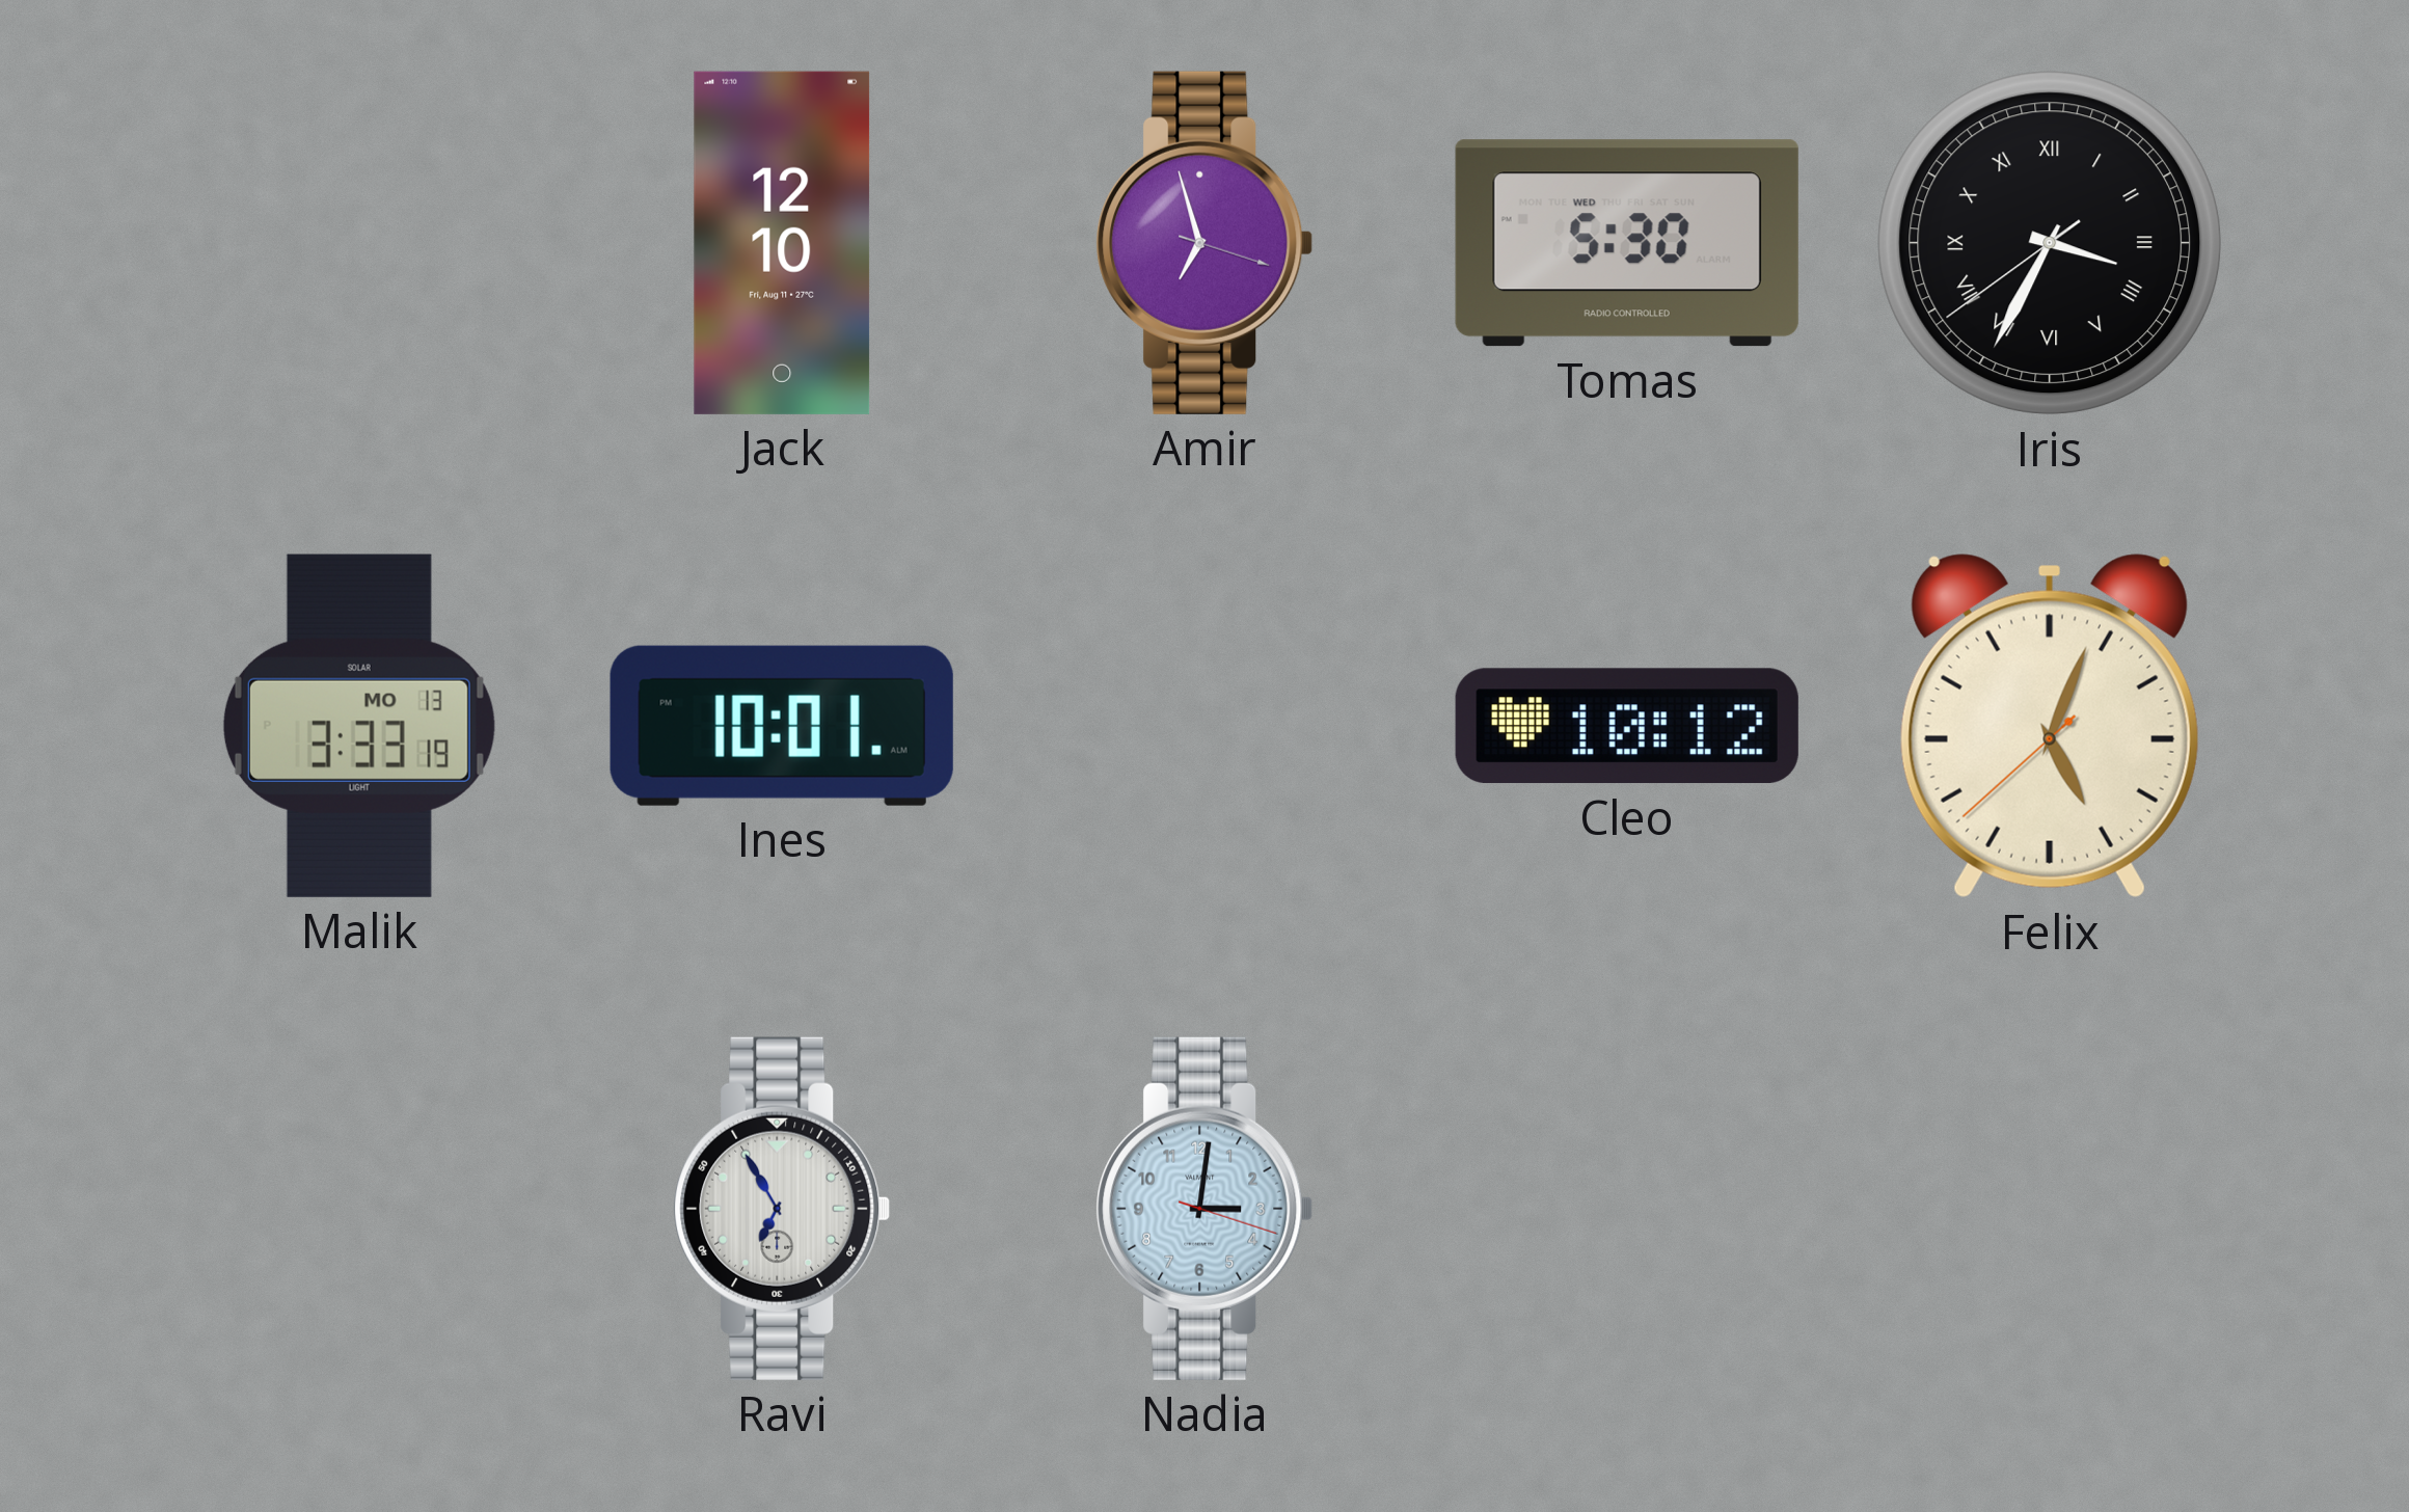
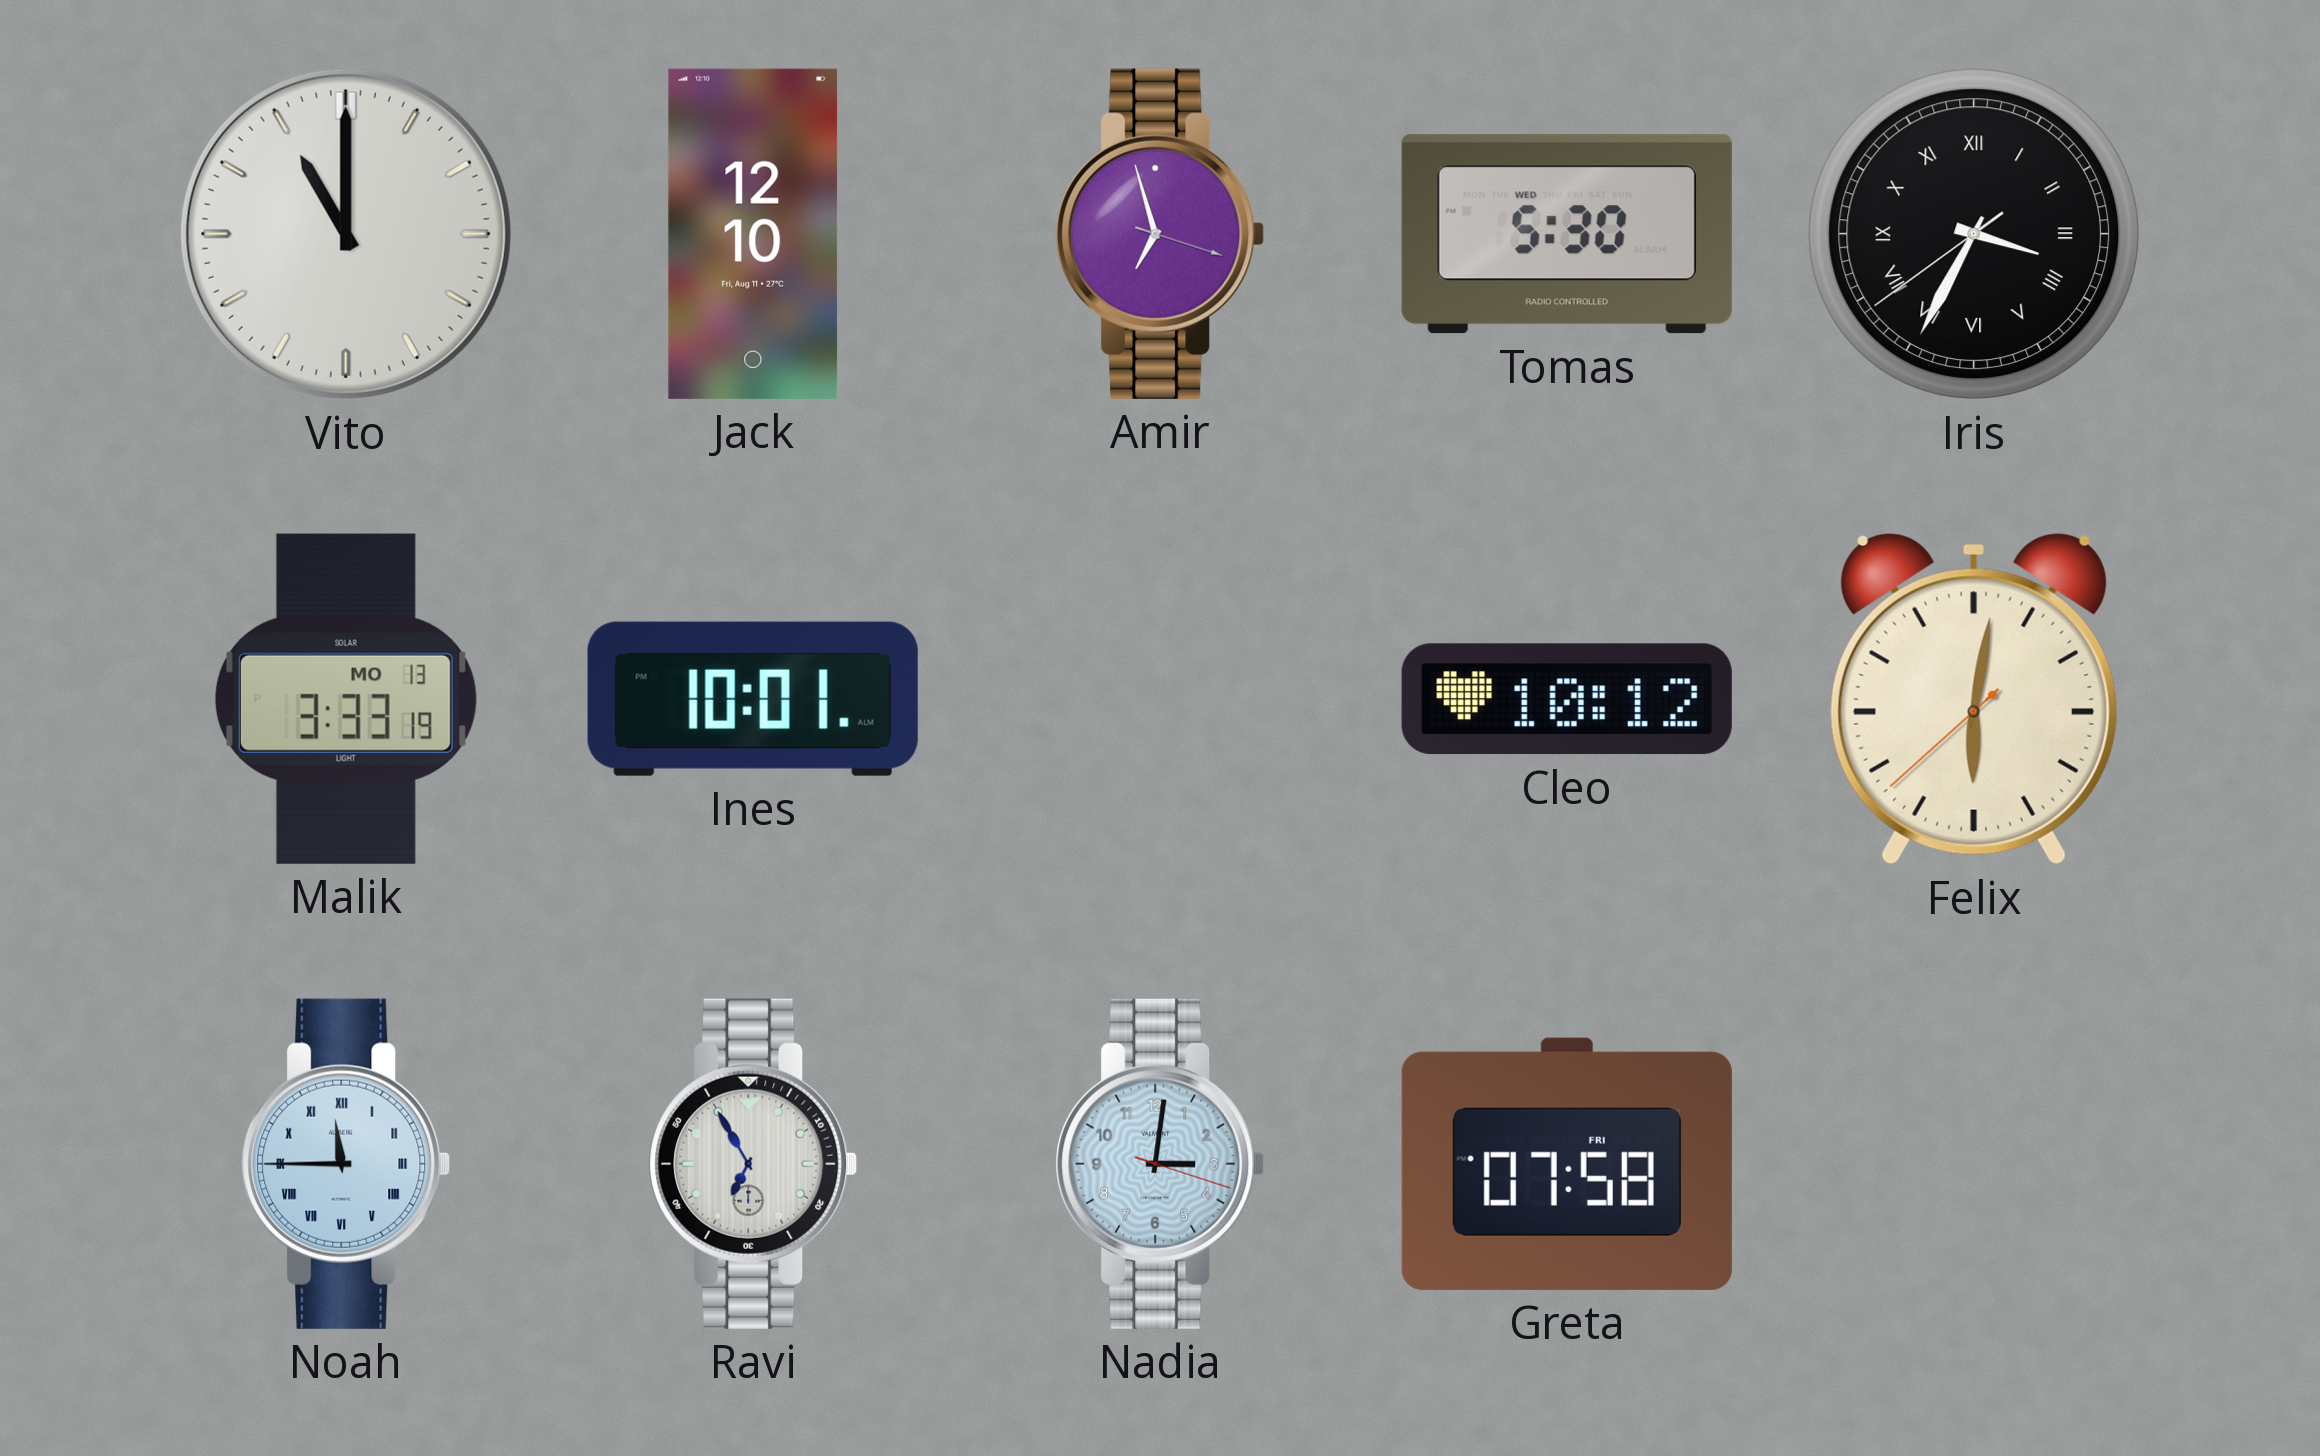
Vito: none -> 11:00 (346, 234)
Felix: 5:03 -> 6:01 (1974, 699)
Noah: none -> 11:45 (346, 1164)
Greta: none -> 07:58 (1567, 1164)
